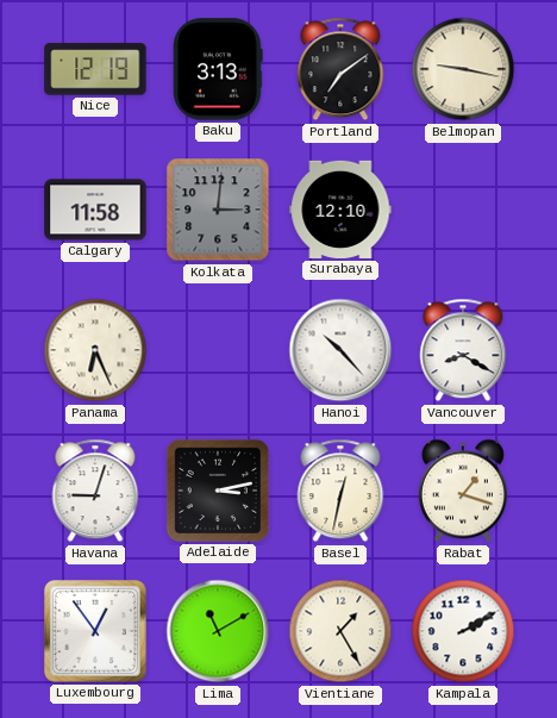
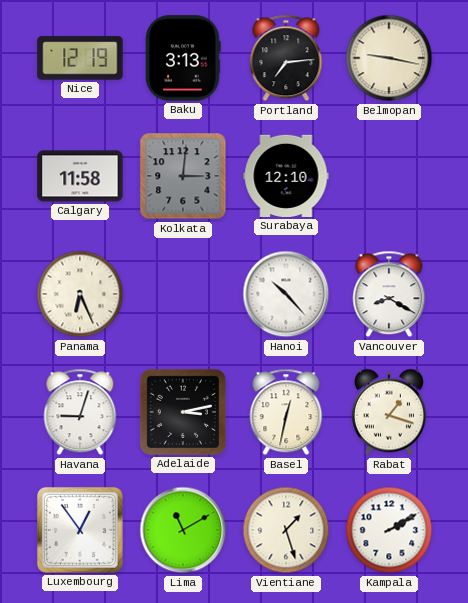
Portland: 7:09 -> 7:14 (286, 58)
Vientiane: 1:25 -> 1:27 (286, 530)
